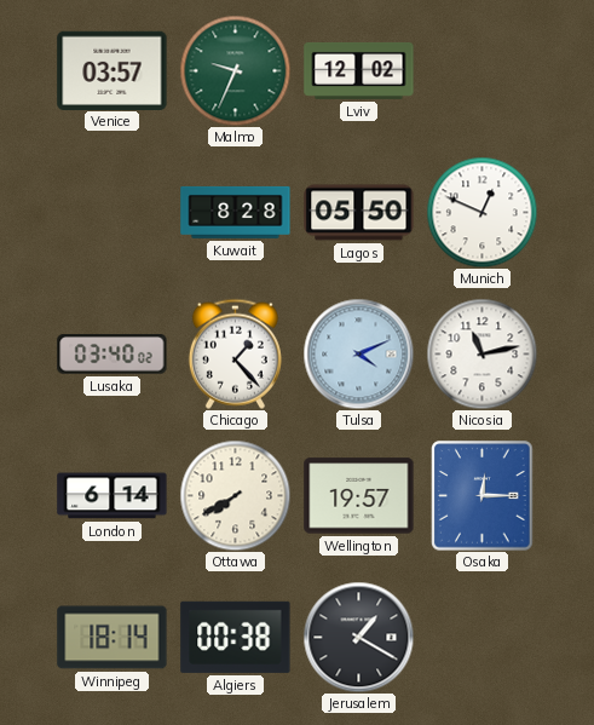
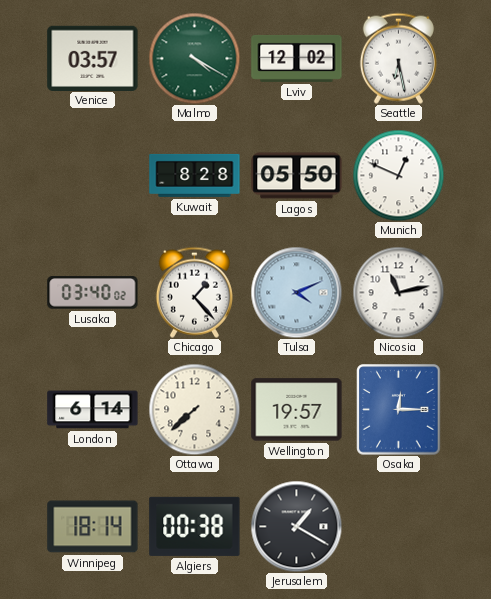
Malmo: 9:34 -> 4:20 (194, 58)
Seattle: none -> 6:28 (398, 58)
Ottawa: 7:40 -> 7:38 (194, 409)
